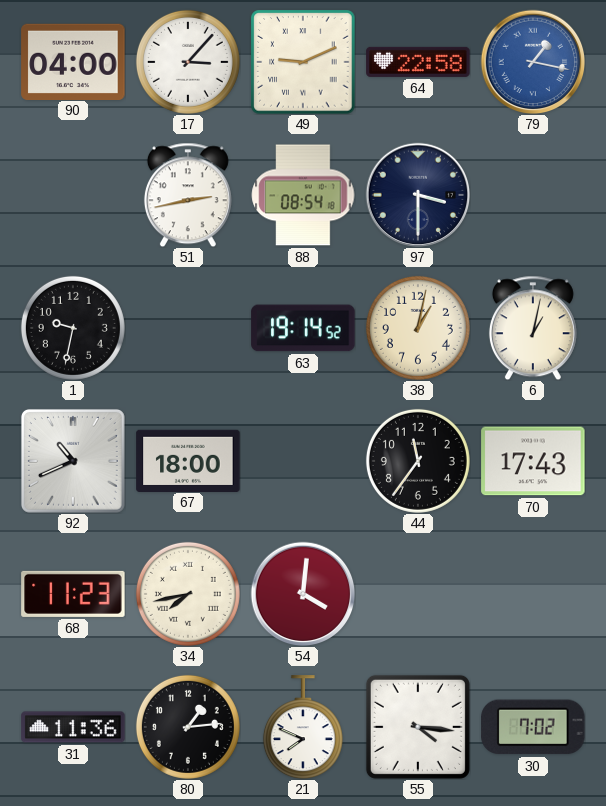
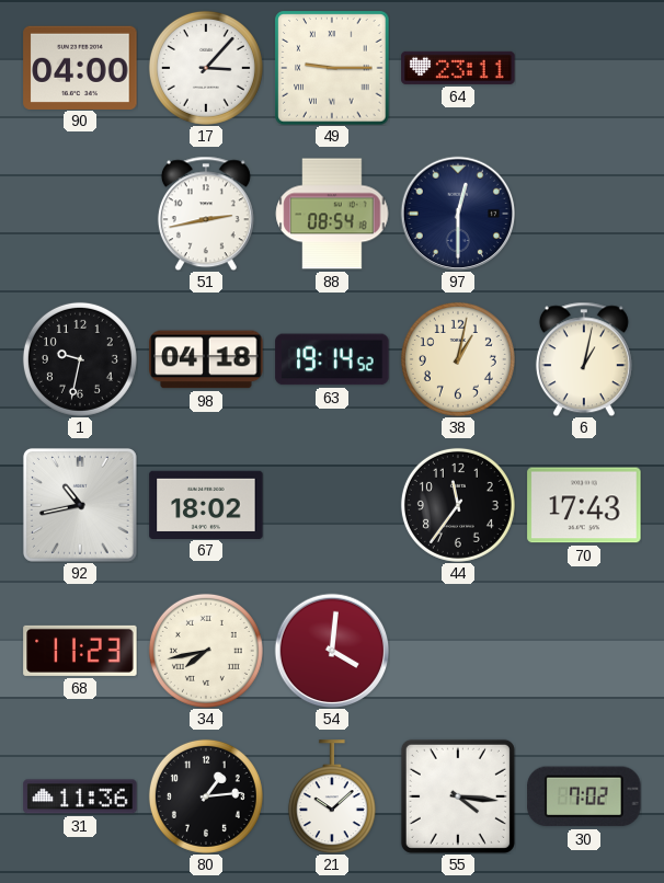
49: 9:11 -> 9:15 (332, 68)
64: 22:58 -> 23:11 (458, 68)
79: 1:17 -> none (533, 62)
97: 3:30 -> 12:30 (458, 214)
98: none -> 04:18 (206, 359)
92: 10:41 -> 10:43 (80, 505)
67: 18:00 -> 18:02 (206, 504)
21: 7:49 -> 10:08 (332, 796)
